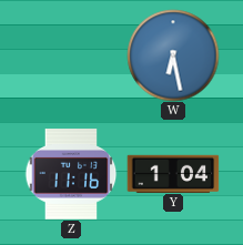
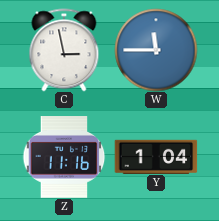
C: none -> 2:58 (64, 50)
W: 6:28 -> 11:45 (156, 50)
